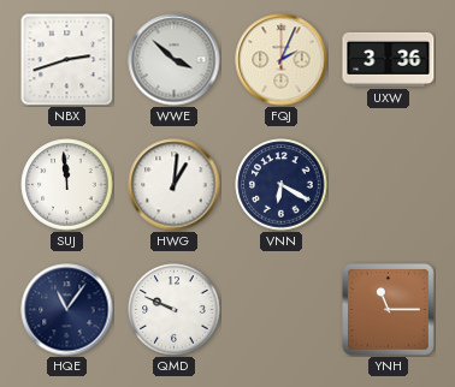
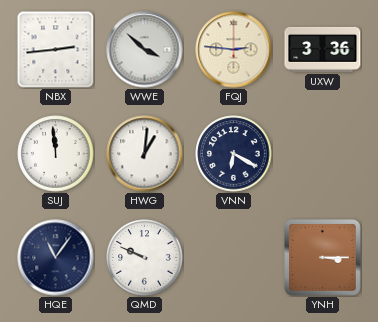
NBX: 2:42 -> 2:44 (55, 49)
FQJ: 2:04 -> 2:46 (234, 50)
YNH: 11:15 -> 3:15 (323, 258)
